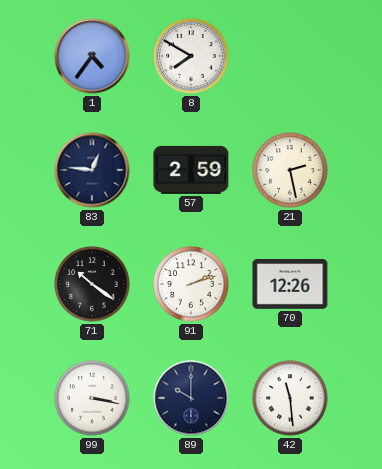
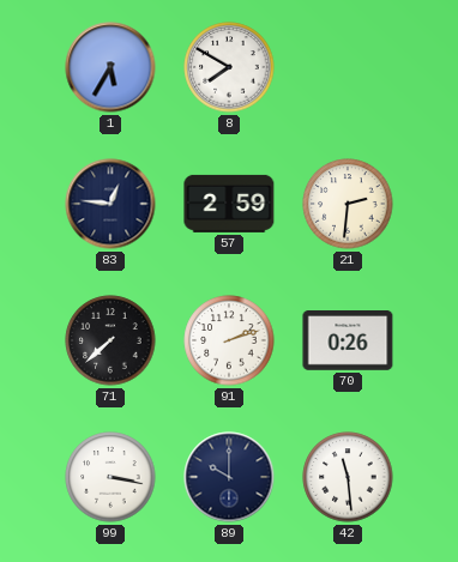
1: 4:36 -> 5:35 (110, 67)
21: 2:28 -> 2:31 (348, 204)
71: 10:21 -> 7:38 (110, 340)
70: 12:26 -> 0:26 (348, 342)
